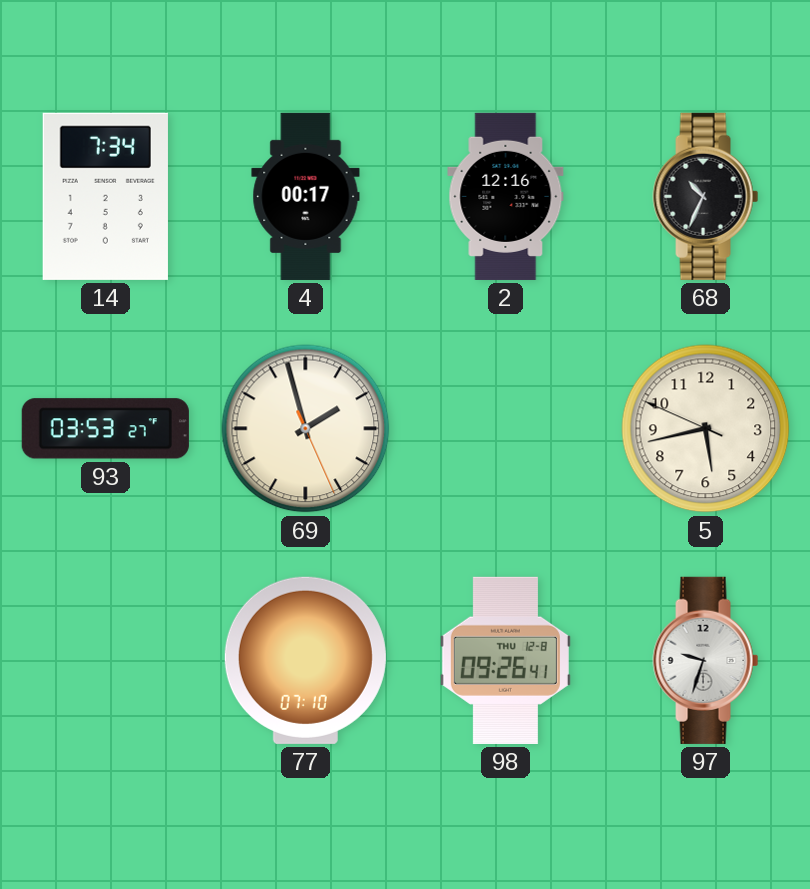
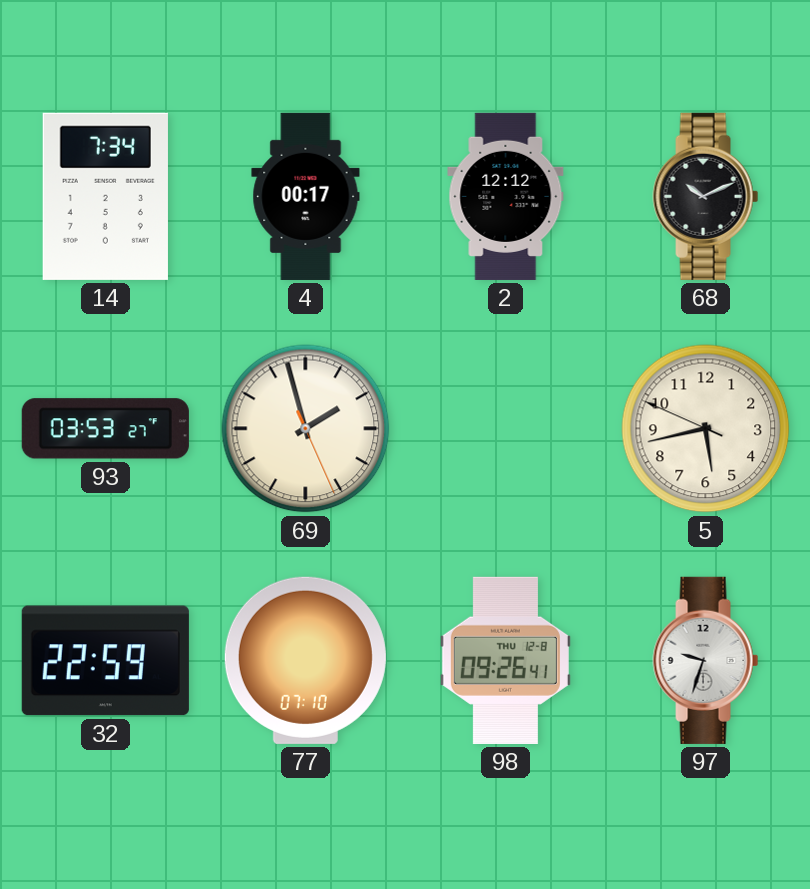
2: 12:16 -> 12:12 (506, 196)
68: 10:34 -> 10:11 (706, 196)
32: none -> 22:59 (105, 661)
